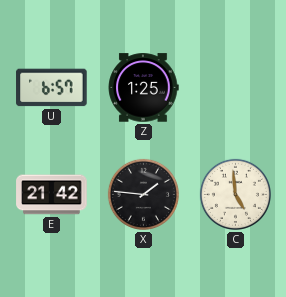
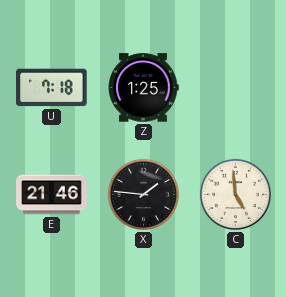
U: 6:57 -> 7:18 (52, 88)
E: 21:42 -> 21:46 (52, 195)
